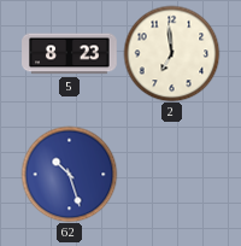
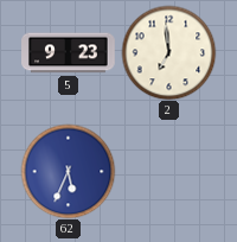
5: 8:23 -> 9:23 (69, 53)
62: 10:27 -> 5:34 (68, 171)
